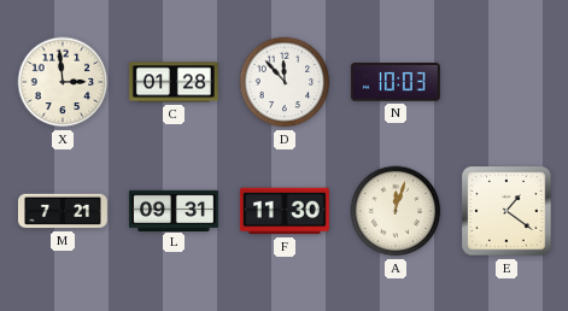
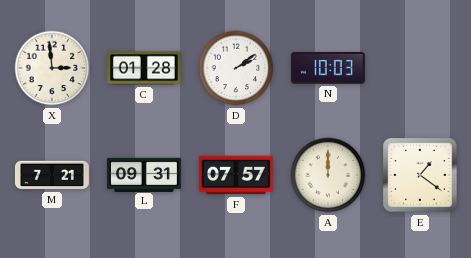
D: 11:53 -> 2:09 (236, 68)
F: 11:30 -> 07:57 (236, 175)
A: 12:03 -> 12:00 (328, 175)
